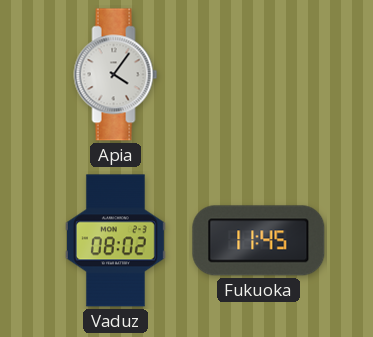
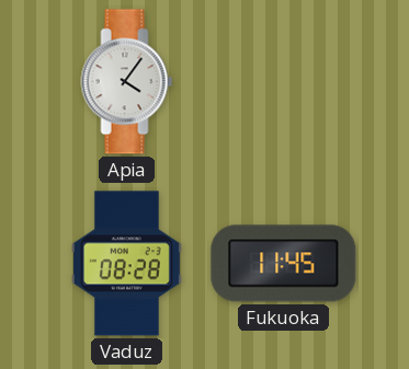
Vaduz: 08:02 -> 08:28 (126, 264)
